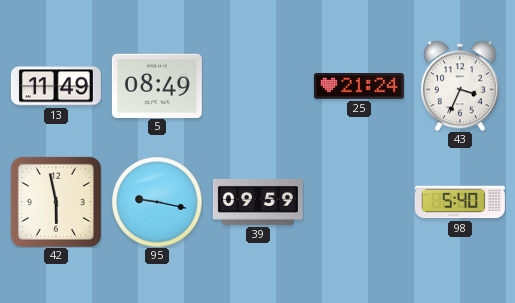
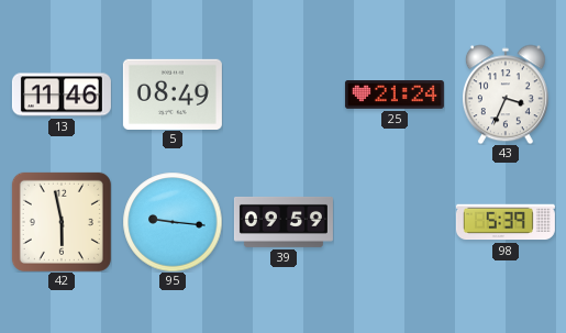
13: 11:49 -> 11:46 (62, 95)
95: 9:17 -> 9:16 (173, 222)
98: 5:40 -> 5:39 (506, 222)
